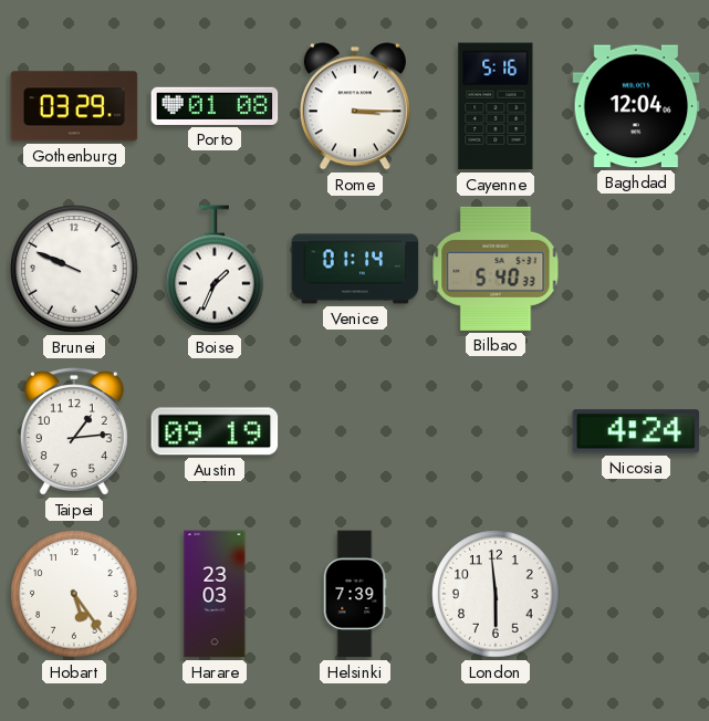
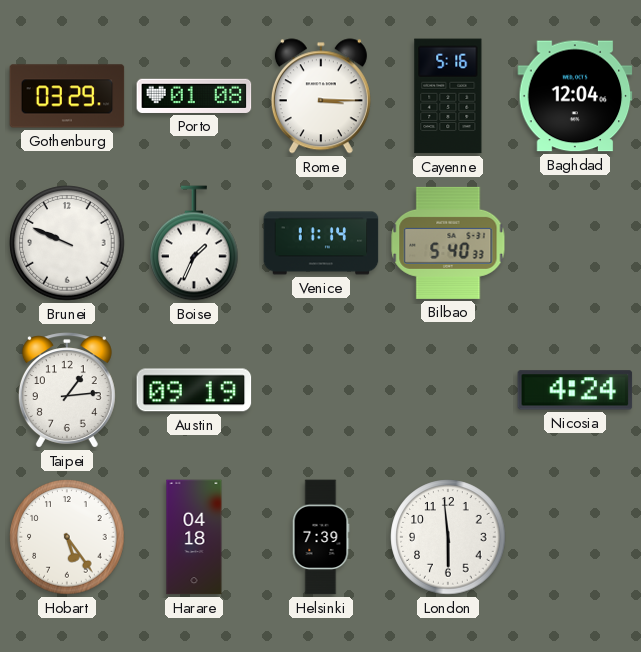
Venice: 01:14 -> 11:14 (321, 243)
Harare: 23:03 -> 04:18 (194, 537)
